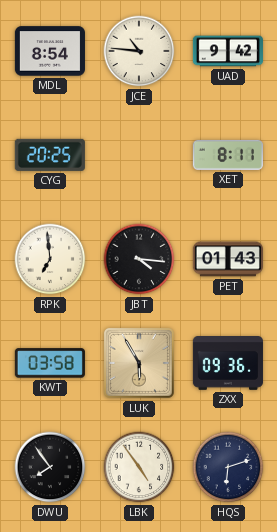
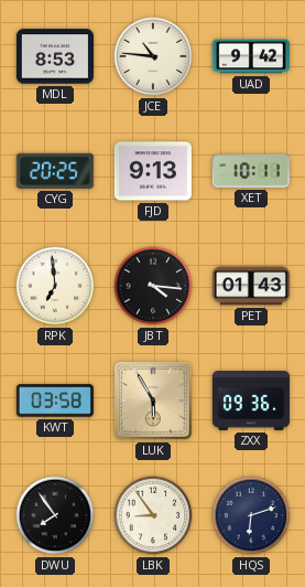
MDL: 8:54 -> 8:53 (55, 56)
FJD: none -> 9:13 (153, 171)
XET: 8:11 -> 10:11 (251, 171)
LBK: 4:54 -> 8:54 (153, 515)
